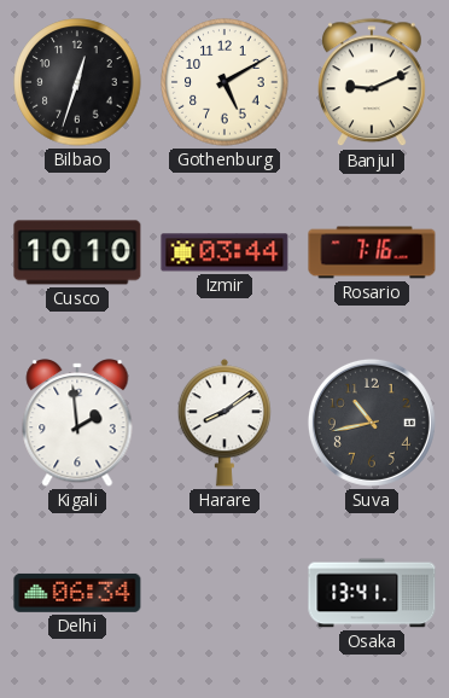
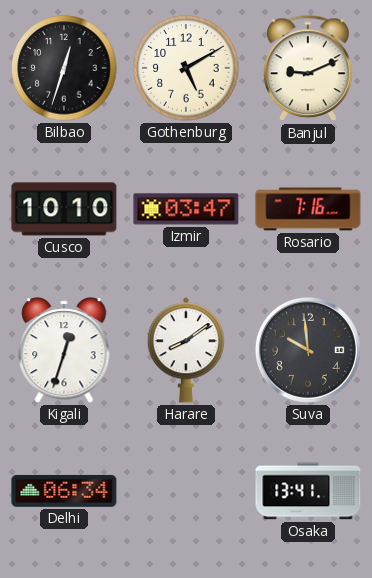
Izmir: 03:44 -> 03:47 (186, 209)
Kigali: 1:59 -> 12:33 (64, 350)
Suva: 10:43 -> 9:59 (308, 350)
